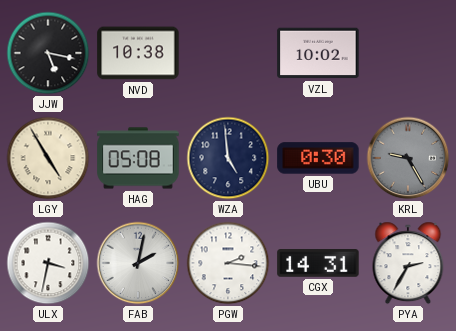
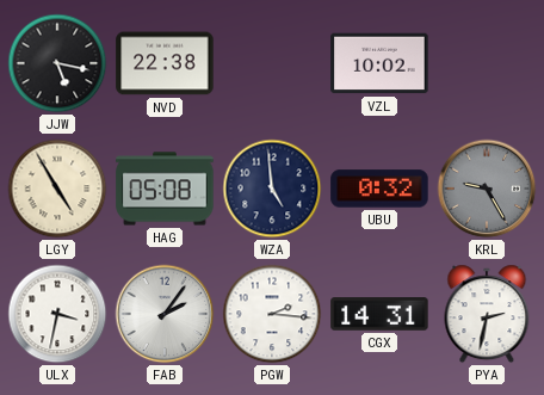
NVD: 10:38 -> 22:38 (165, 63)
UBU: 0:30 -> 0:32 (379, 189)
FAB: 2:02 -> 2:06 (165, 314)
PYA: 2:35 -> 2:32 (487, 314)
